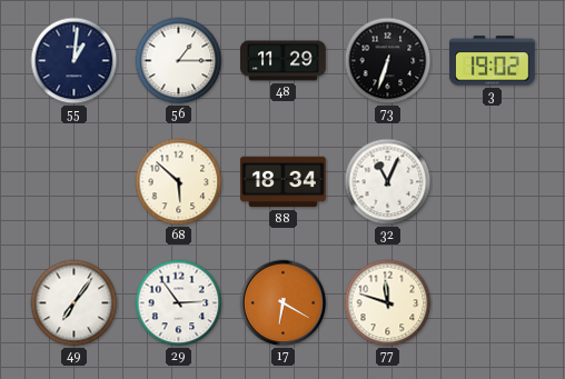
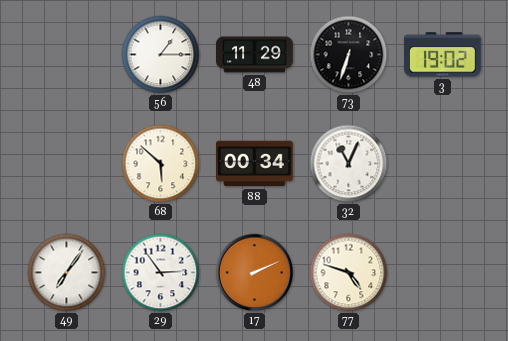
55: 1:01 -> none (75, 61)
88: 18:34 -> 00:34 (255, 164)
17: 6:20 -> 2:11 (255, 273)
77: 11:48 -> 4:48 (349, 273)
